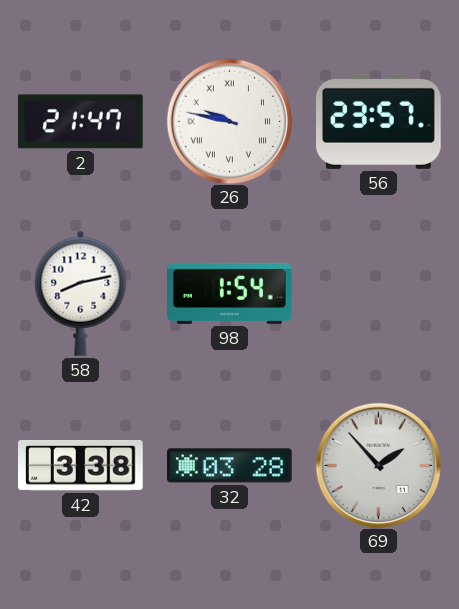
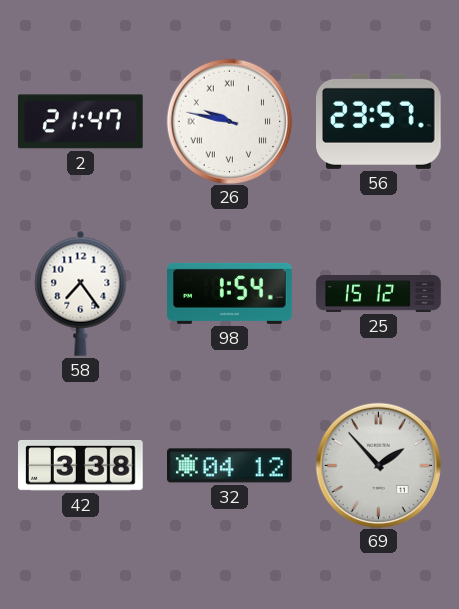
58: 8:13 -> 7:24 (81, 293)
25: none -> 15:12 (379, 294)
32: 03:28 -> 04:12 (230, 466)
